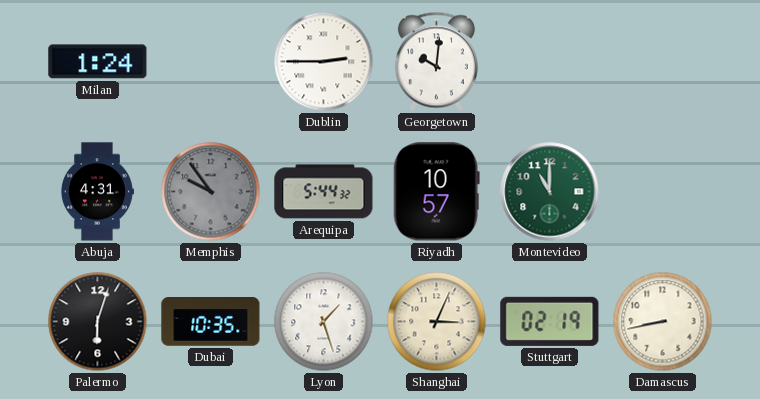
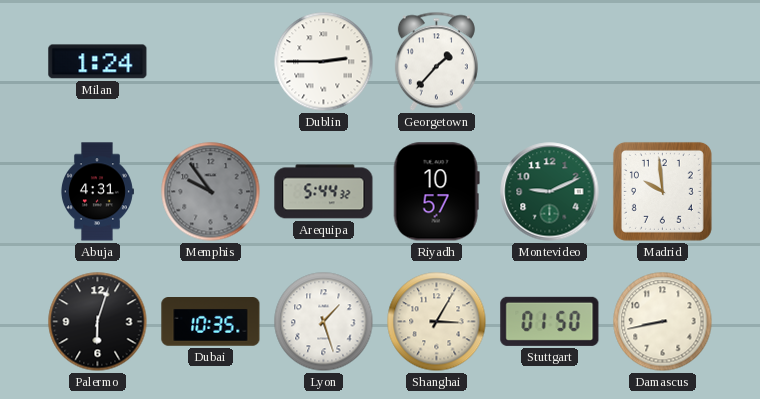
Georgetown: 10:01 -> 1:37 (436, 62)
Montevideo: 11:00 -> 9:11 (550, 192)
Madrid: none -> 9:59 (662, 191)
Shanghai: 3:04 -> 3:05 (437, 322)
Stuttgart: 02:19 -> 01:50 (550, 321)
